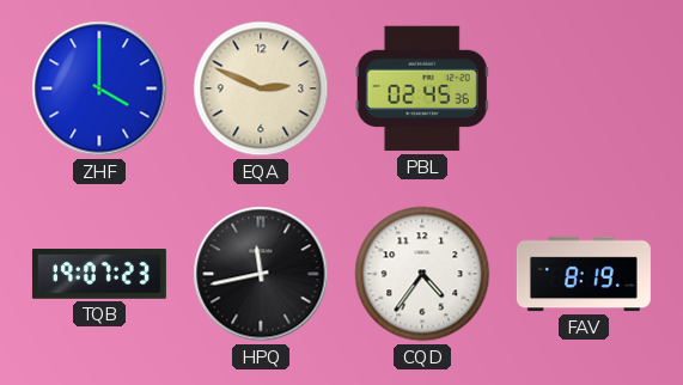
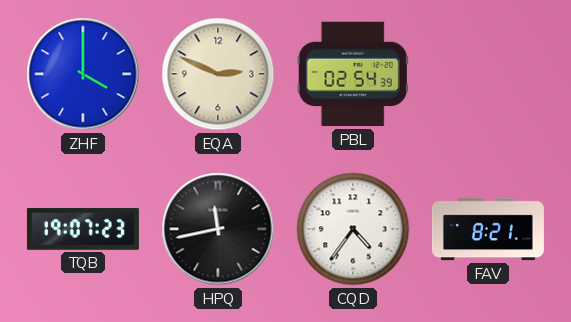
PBL: 02:45 -> 02:54 (353, 74)
FAV: 8:19 -> 8:21 (488, 229)
